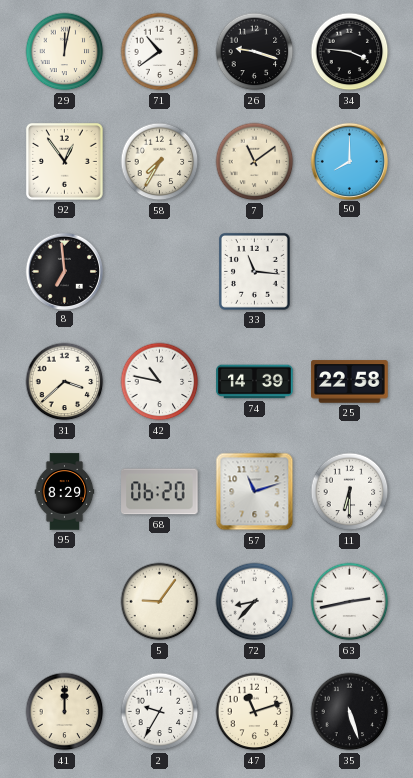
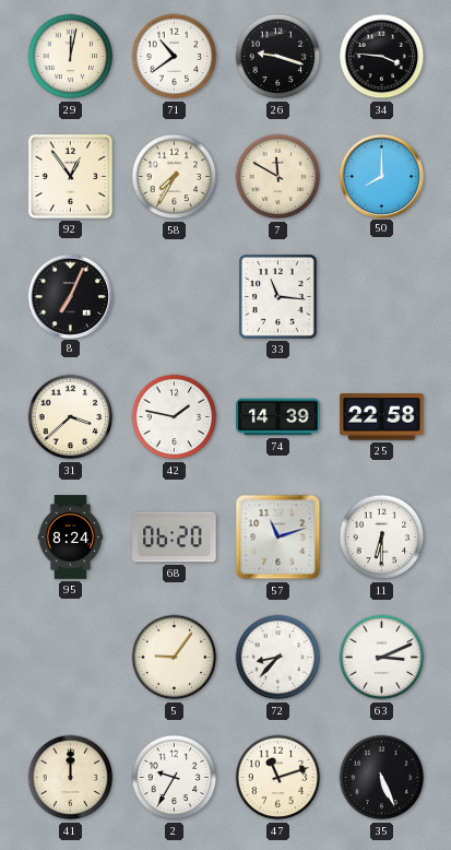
7: 11:09 -> 11:50 (278, 177)
8: 6:59 -> 7:04 (70, 296)
42: 10:47 -> 1:47 (175, 417)
95: 8:29 -> 8:24 (71, 538)
63: 2:43 -> 3:11 (382, 658)
35: 5:27 -> 5:26 (382, 778)
